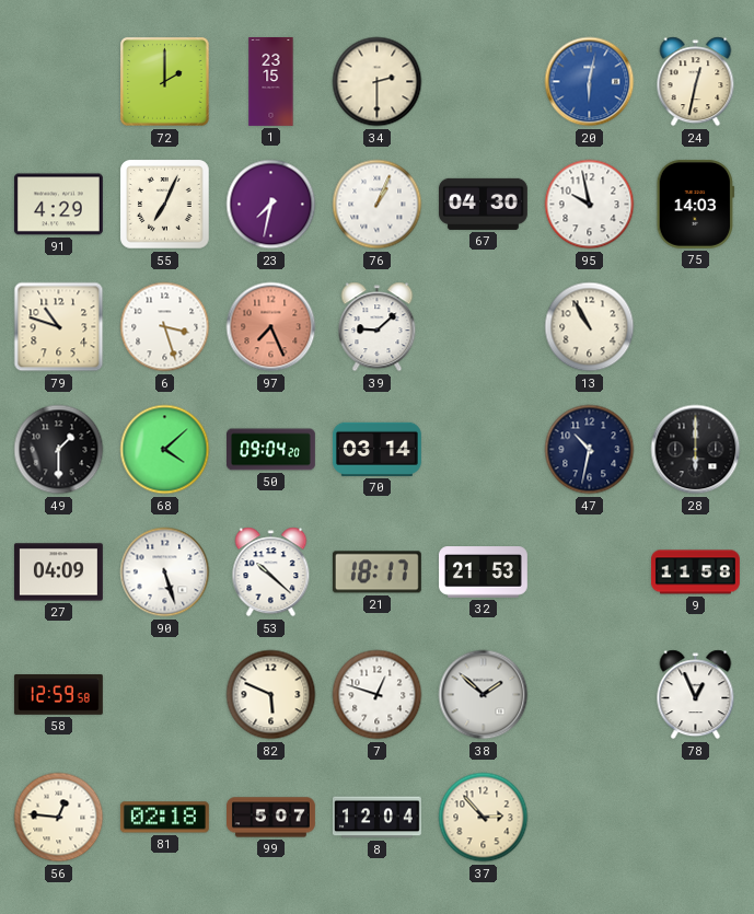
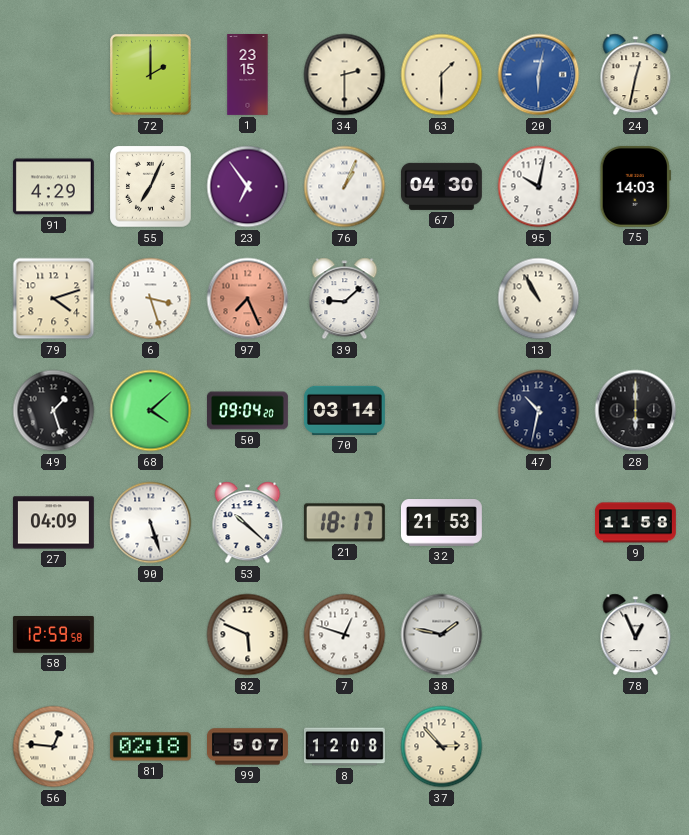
63: none -> 1:30 (442, 75)
23: 7:32 -> 6:54 (248, 187)
95: 9:58 -> 10:02 (539, 187)
79: 10:48 -> 4:12 (54, 299)
49: 1:30 -> 1:27 (54, 411)
38: 1:52 -> 1:47 (442, 635)
8: 12:04 -> 12:08 (344, 747)
